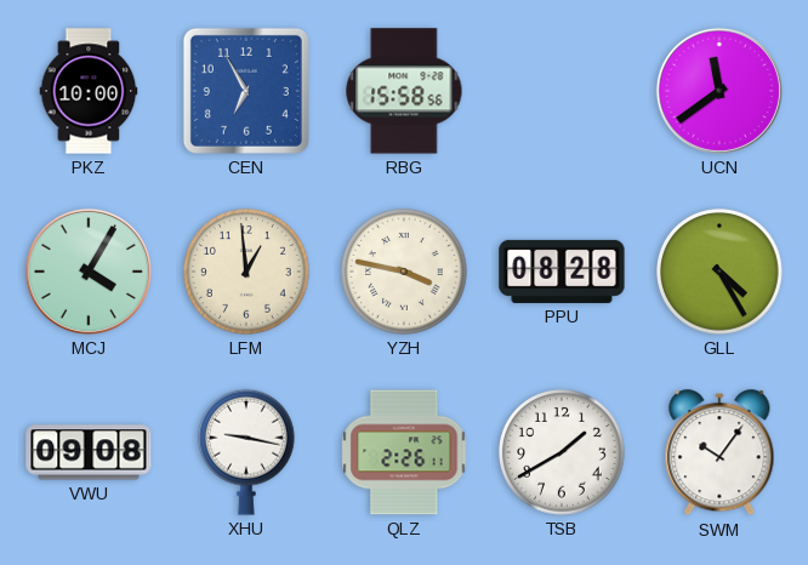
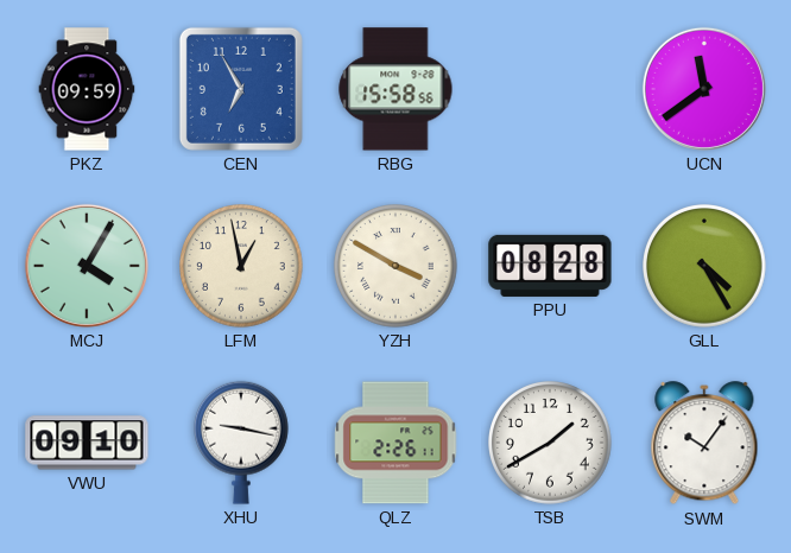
PKZ: 10:00 -> 09:59 (87, 89)
LFM: 12:59 -> 12:58 (242, 267)
YZH: 3:47 -> 3:50 (397, 267)
VWU: 09:08 -> 09:10 (87, 443)
